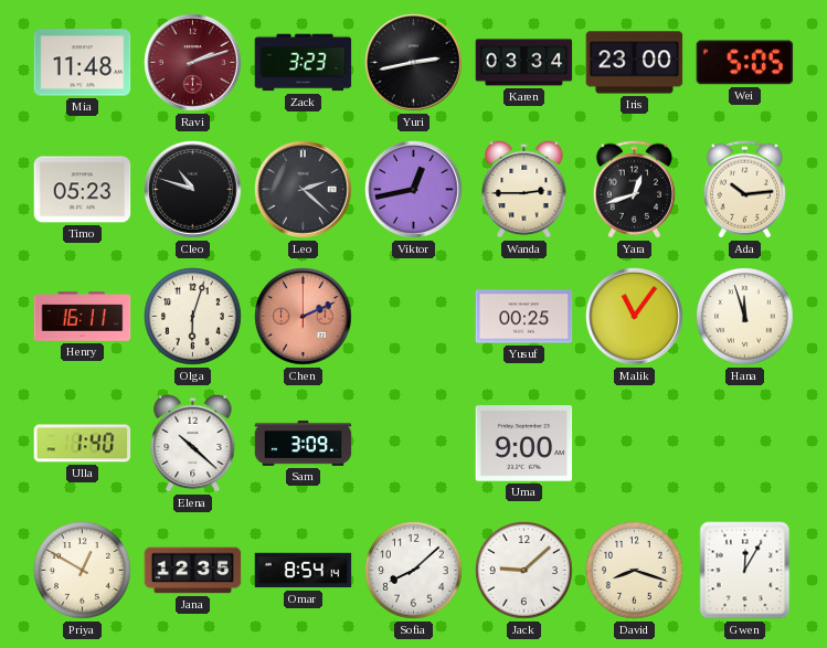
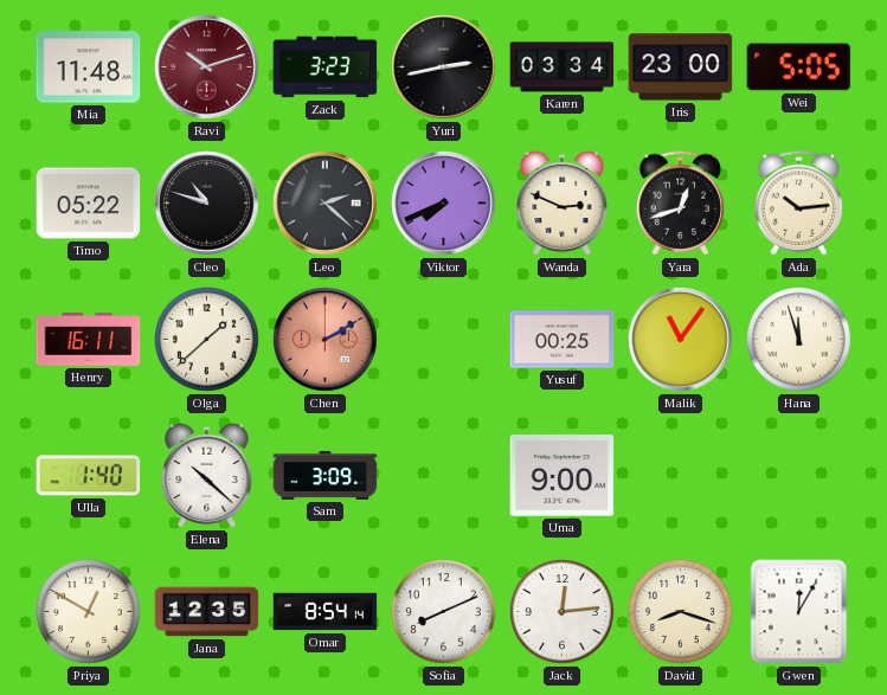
Ravi: 2:12 -> 10:12 (207, 67)
Timo: 05:23 -> 05:22 (89, 204)
Viktor: 12:43 -> 7:41 (444, 204)
Wanda: 2:45 -> 2:49 (563, 202)
Olga: 6:03 -> 1:38 (207, 340)
Chen: 2:11 -> 2:10 (326, 340)
Sofia: 8:08 -> 8:11 (444, 612)
Jack: 9:08 -> 12:14 (563, 612)
